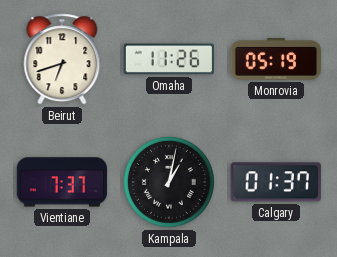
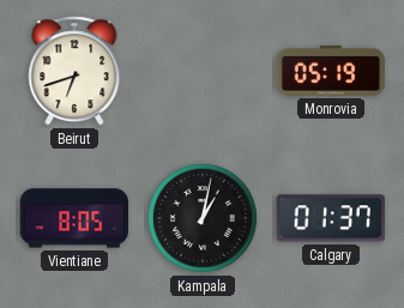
Omaha: 11:26 -> none (168, 59)
Vientiane: 7:37 -> 8:05 (74, 218)
